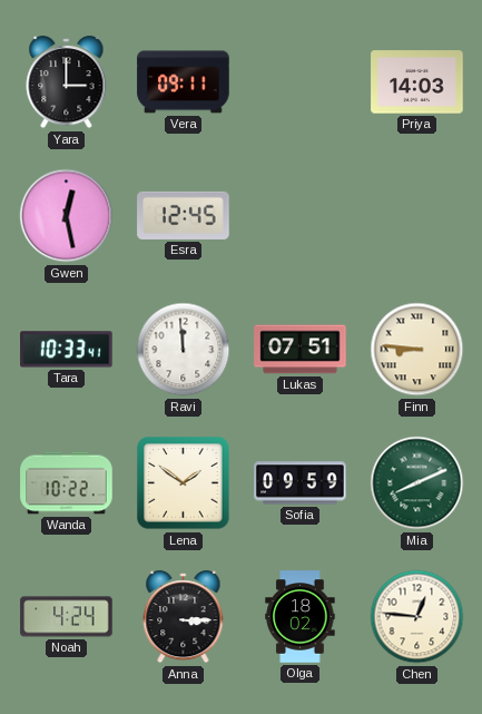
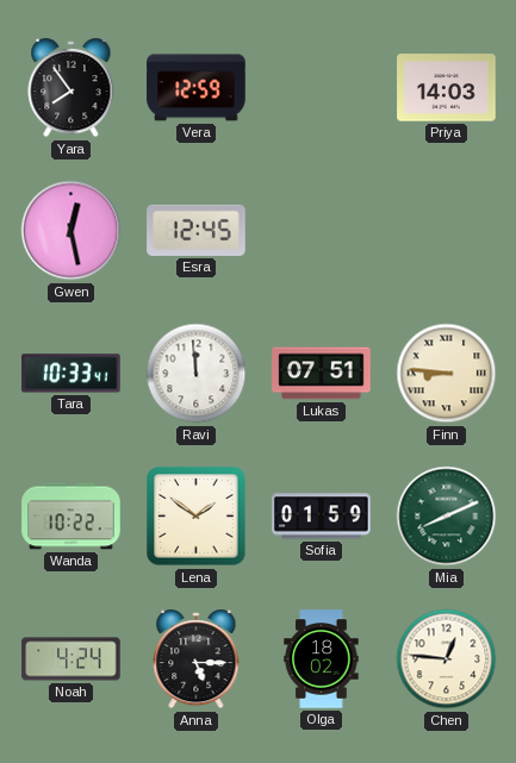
Yara: 3:00 -> 7:54 (72, 88)
Vera: 09:11 -> 12:59 (197, 88)
Sofia: 09:59 -> 01:59 (322, 517)
Anna: 3:15 -> 5:15 (197, 659)
